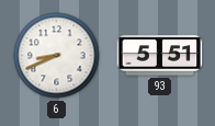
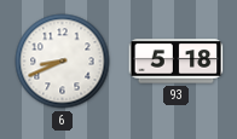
93: 5:51 -> 5:18 (177, 62)
